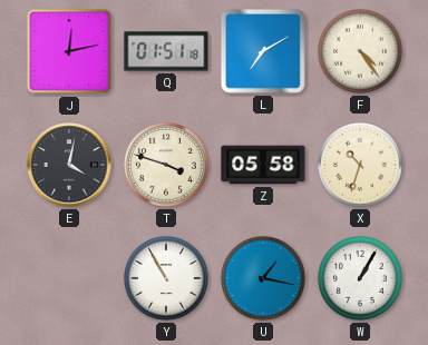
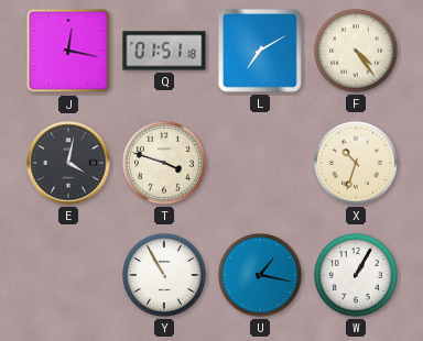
J: 12:13 -> 12:17 (68, 51)
Z: 05:58 -> none (263, 165)
